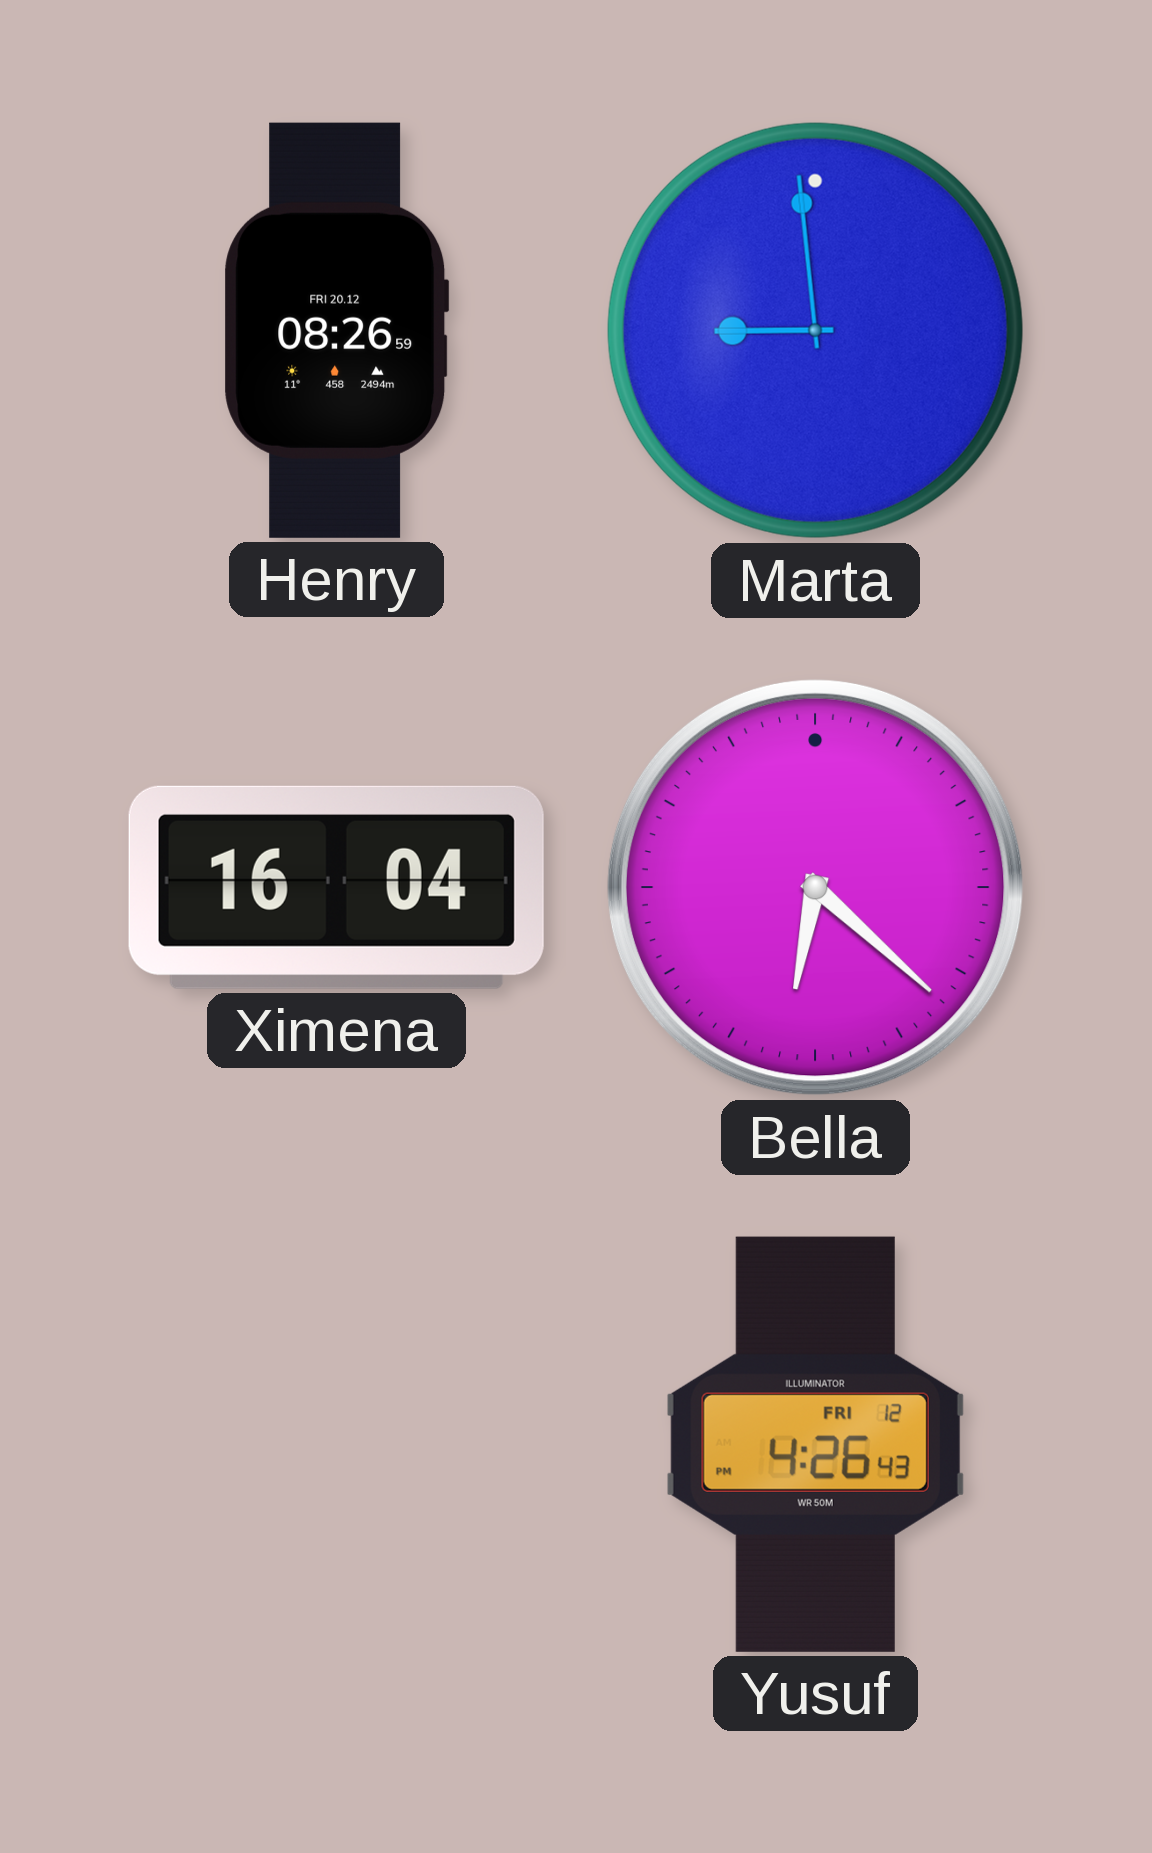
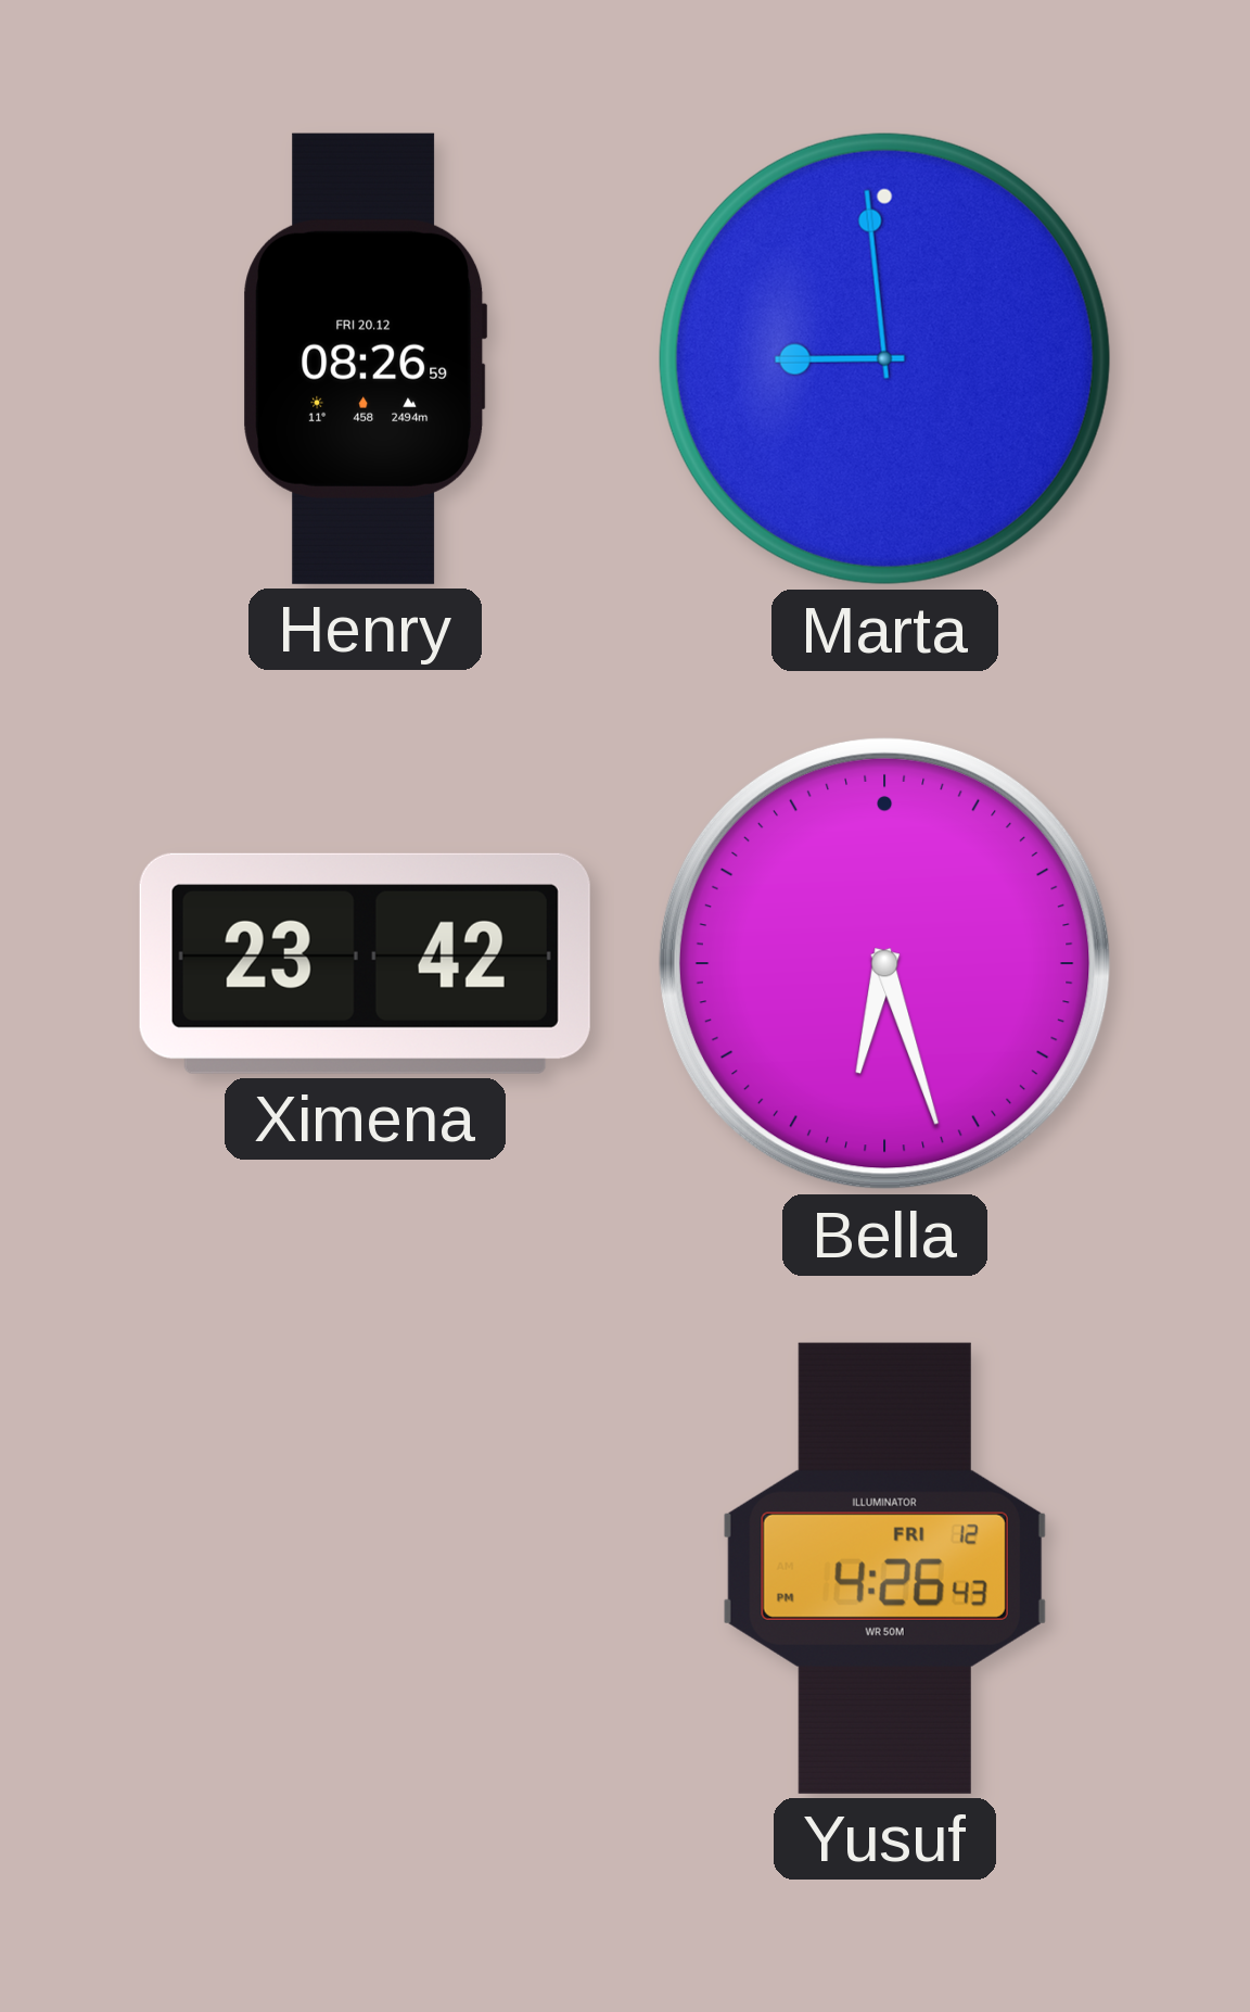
Ximena: 16:04 -> 23:42 (365, 963)
Bella: 6:22 -> 6:27 (884, 963)
